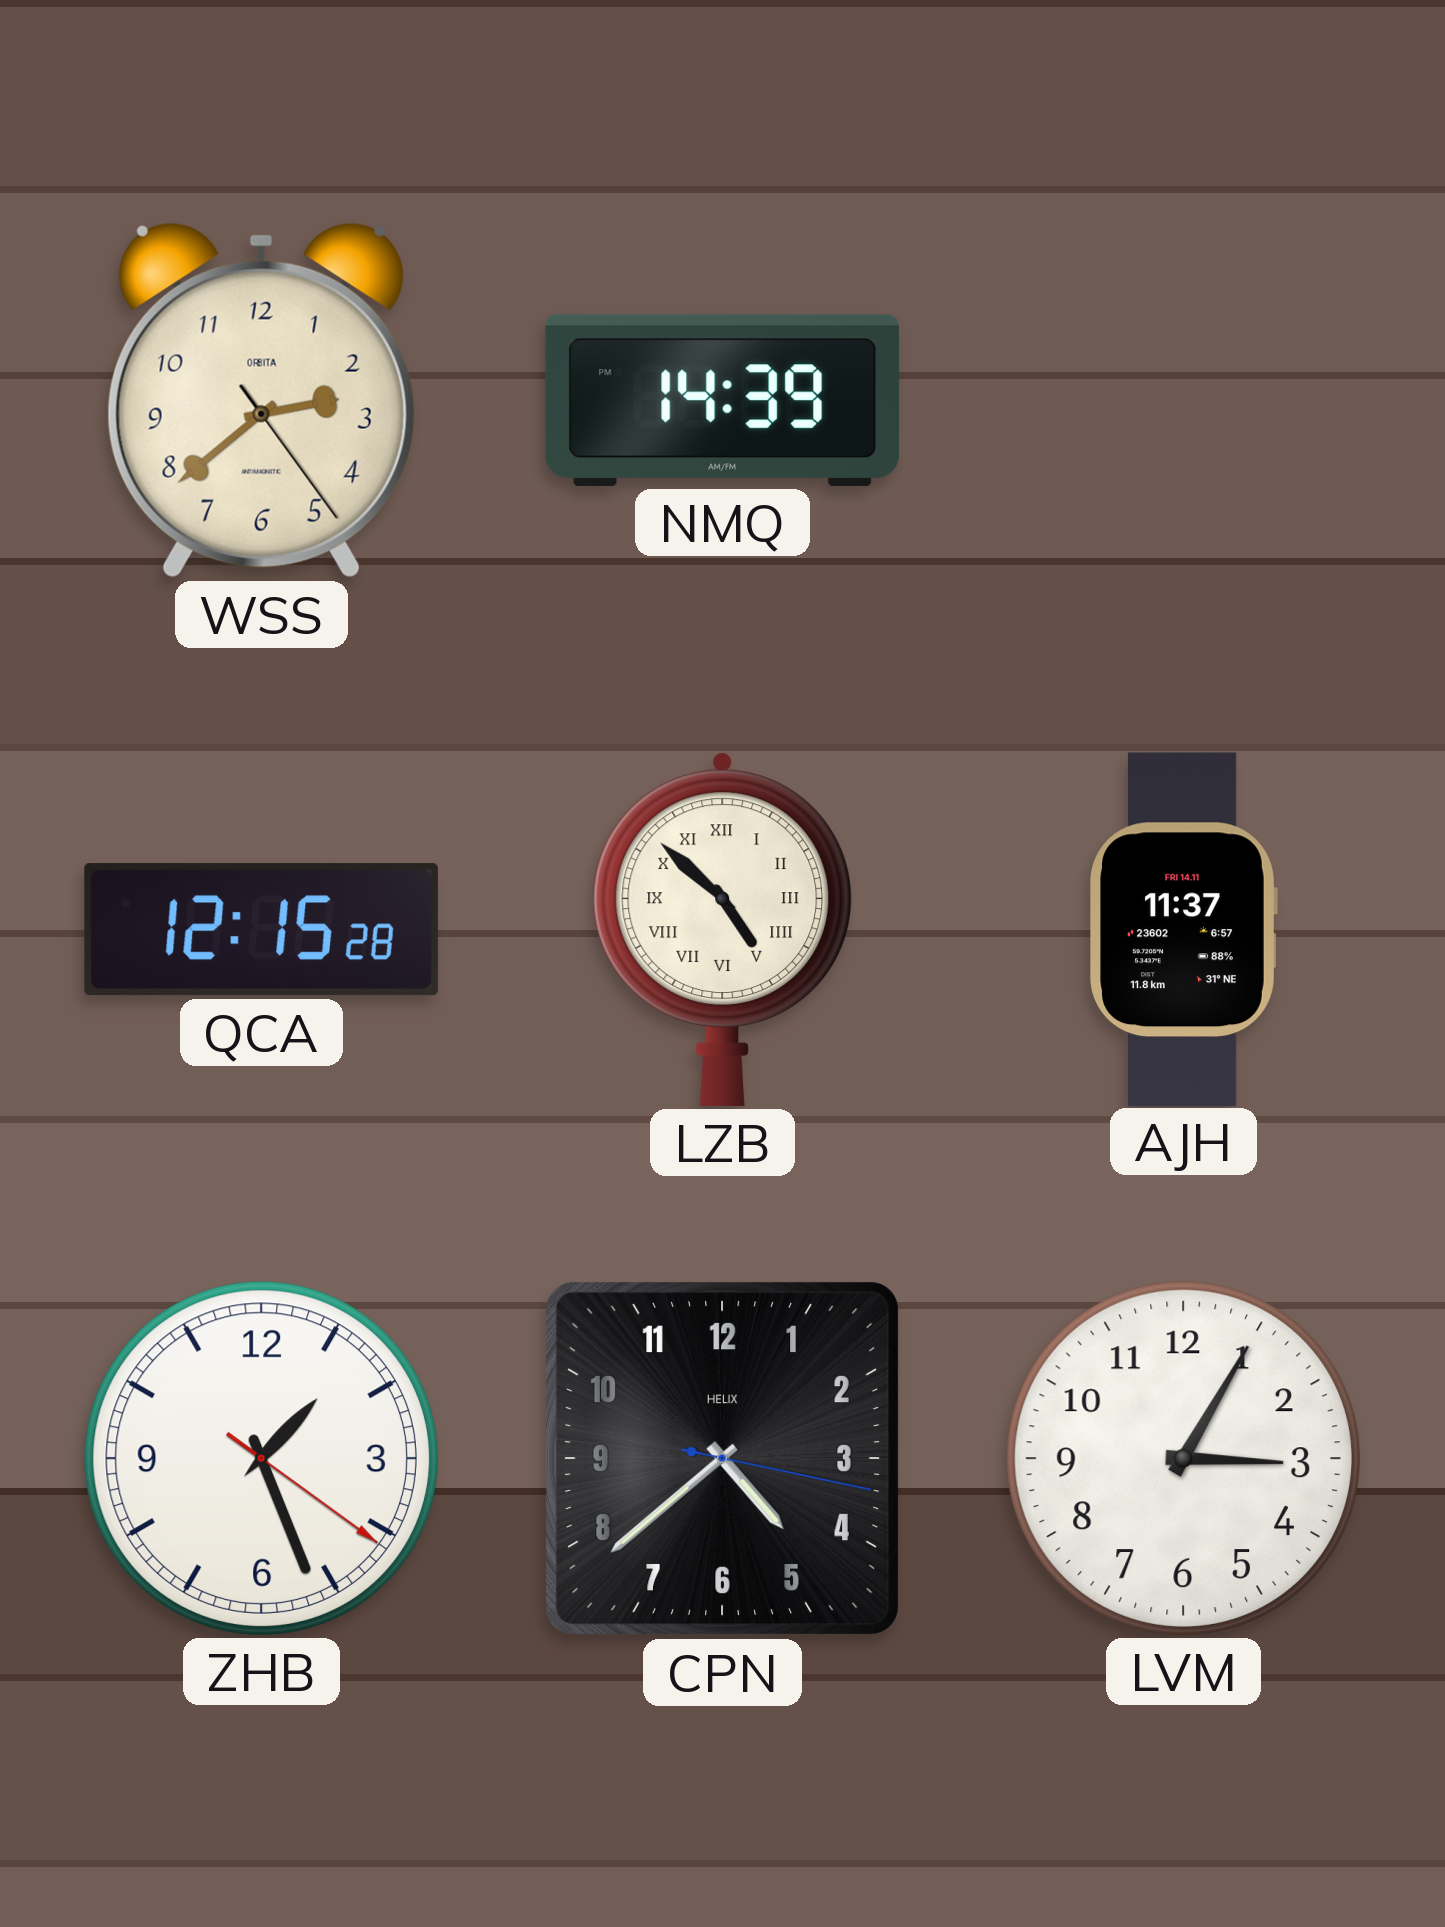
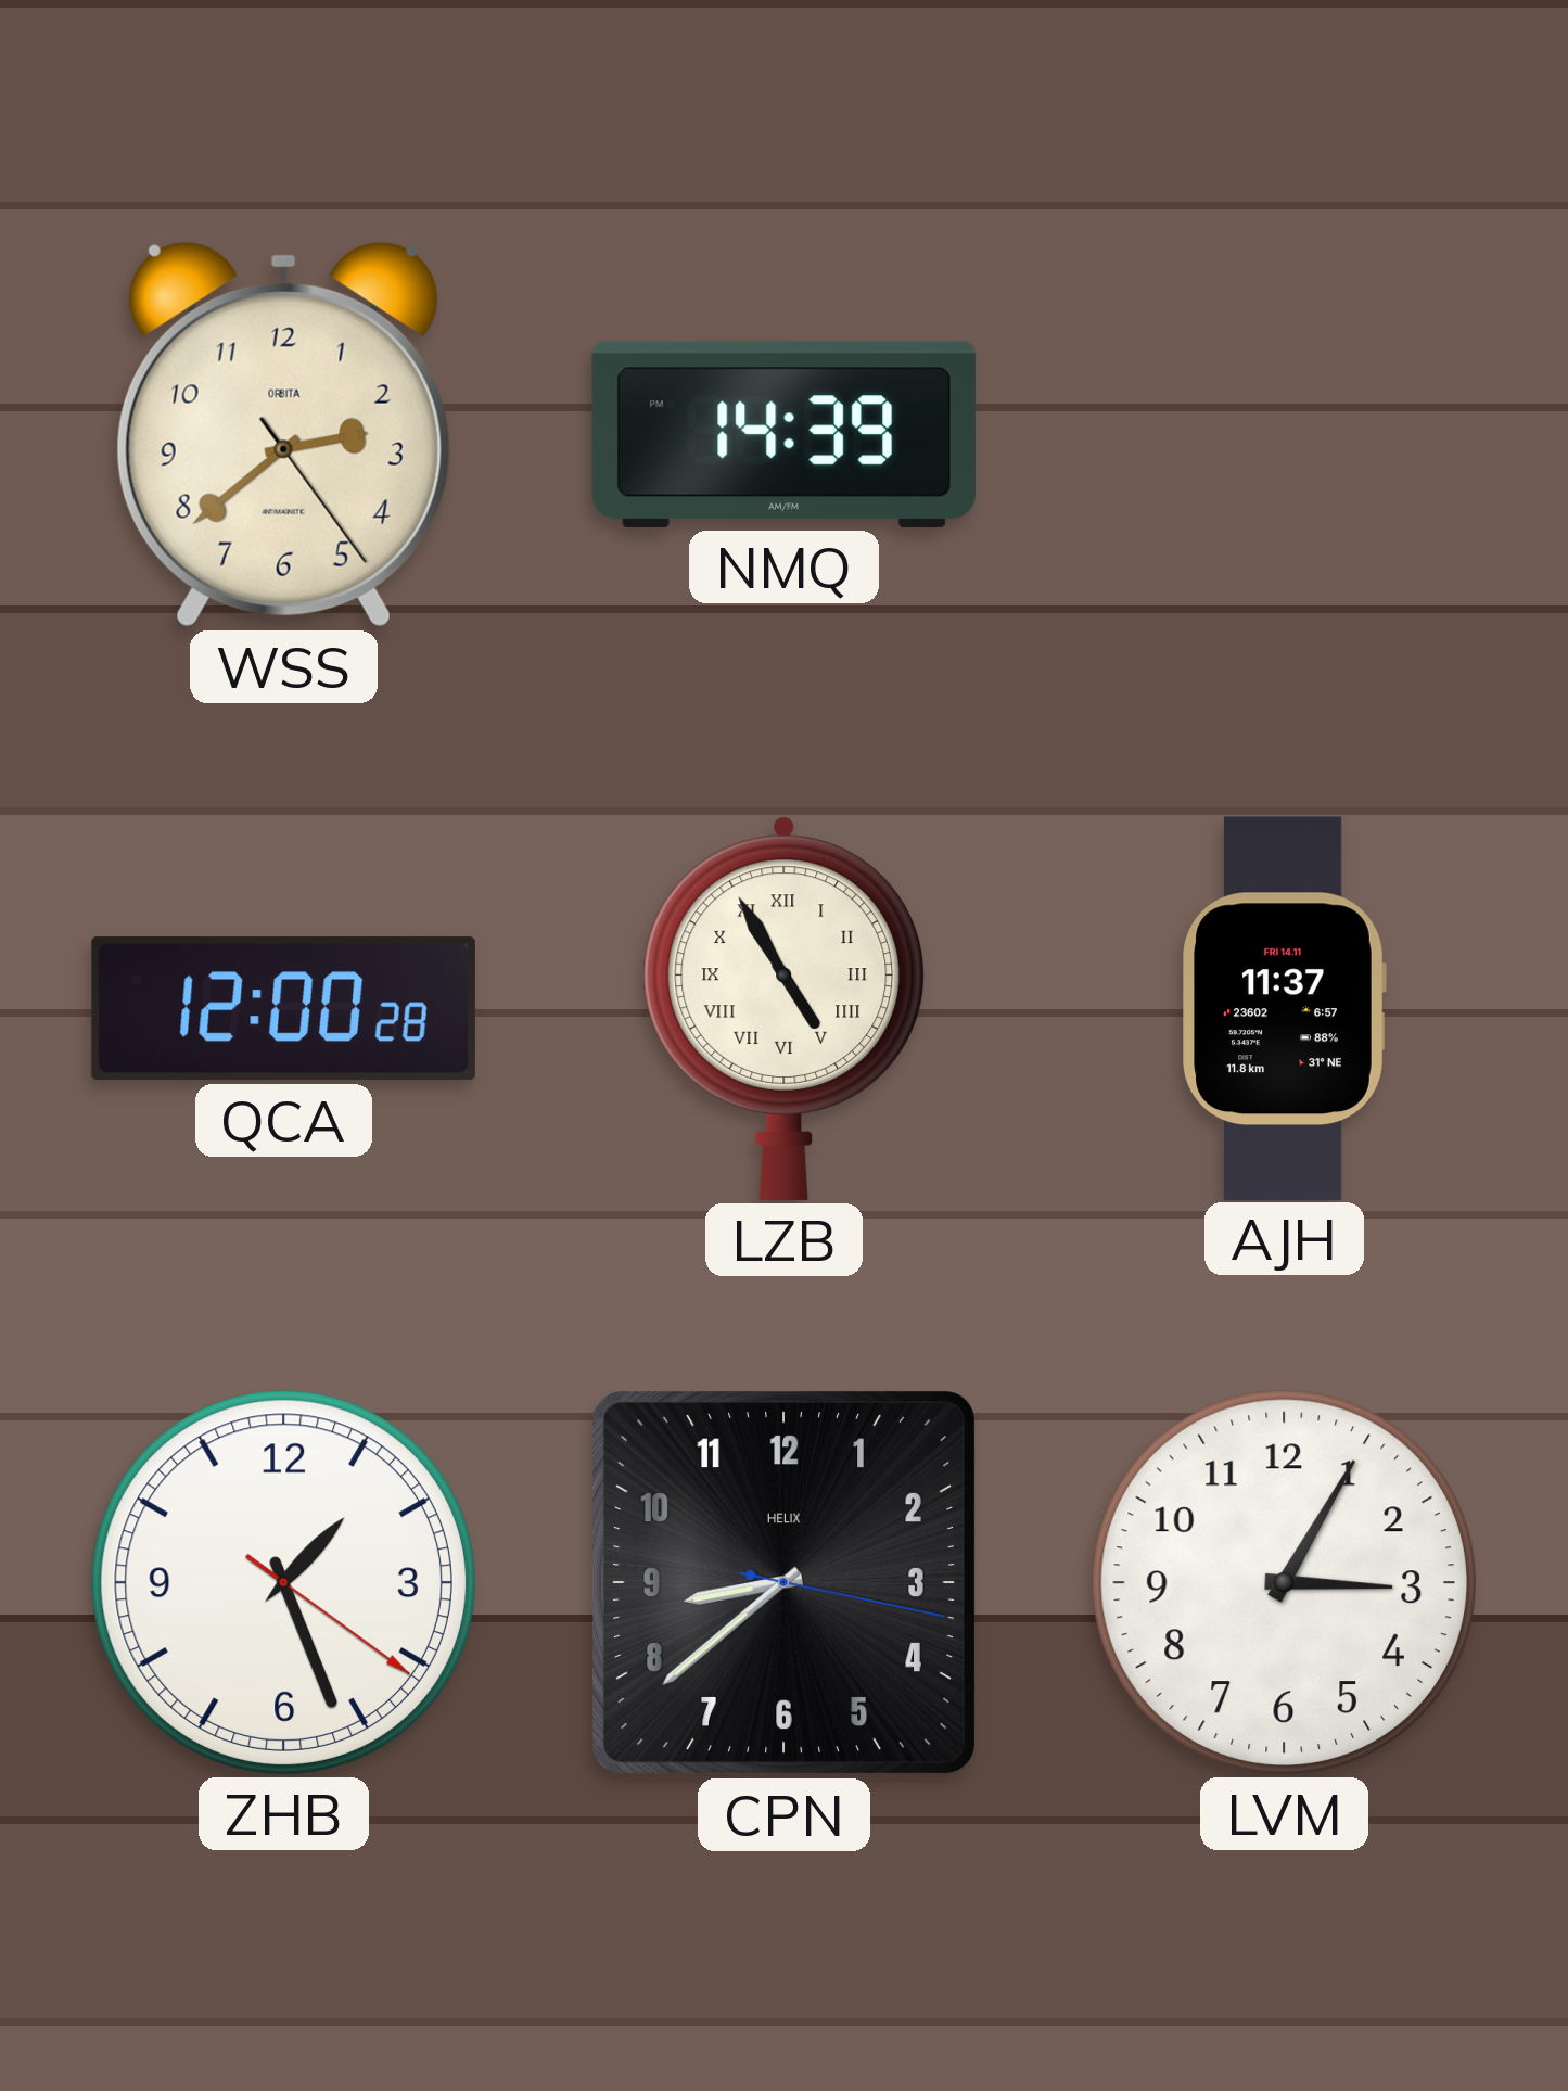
QCA: 12:15 -> 12:00 (283, 1009)
LZB: 4:52 -> 4:55 (785, 1008)
CPN: 4:38 -> 8:38 (785, 1583)
